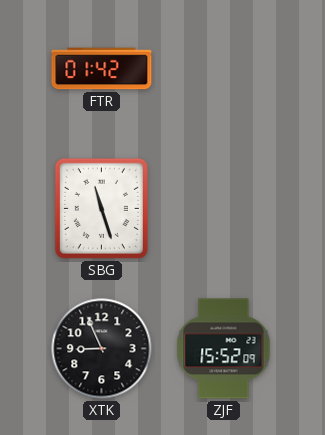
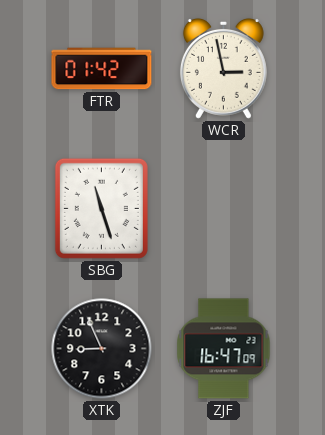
WCR: none -> 2:58 (223, 68)
ZJF: 15:52 -> 16:47 (224, 349)
